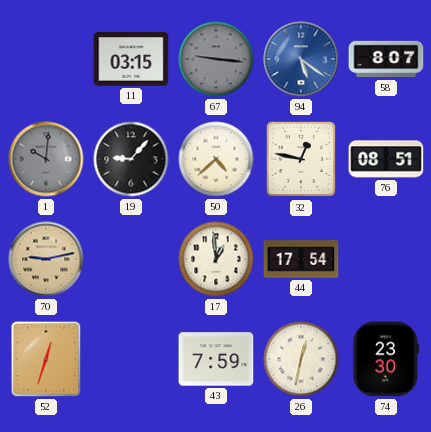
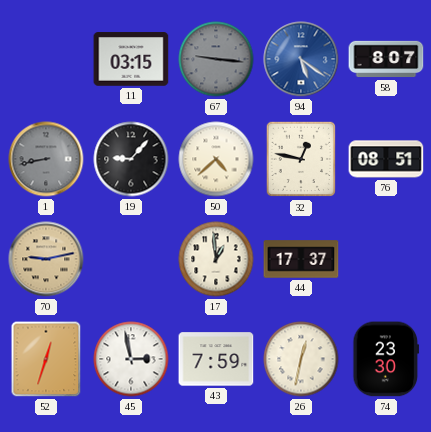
1: 10:01 -> 8:43 (46, 159)
44: 17:54 -> 17:37 (301, 259)
45: none -> 2:58 (131, 359)
